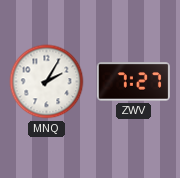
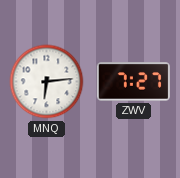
MNQ: 2:05 -> 6:14 (47, 82)
